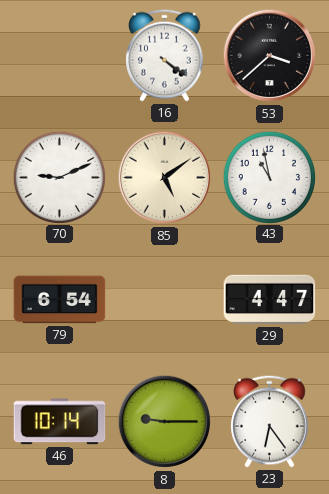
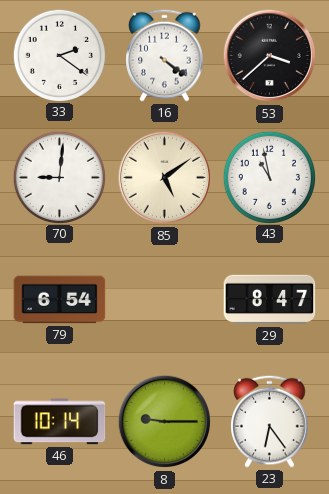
33: none -> 2:21 (59, 55)
70: 9:11 -> 9:01 (59, 177)
29: 4:47 -> 8:47 (270, 300)
